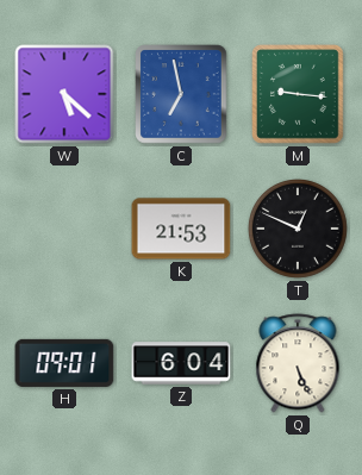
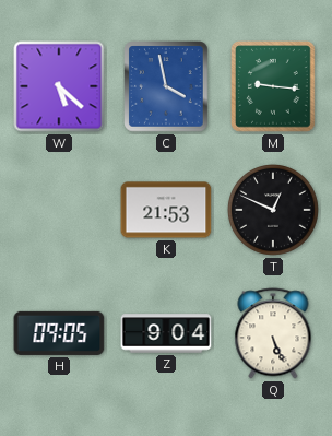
C: 6:58 -> 3:58 (166, 86)
H: 09:01 -> 09:05 (59, 333)
Z: 6:04 -> 9:04 (166, 333)
